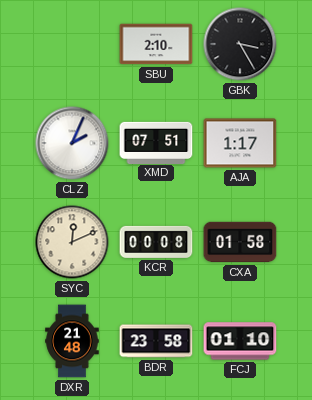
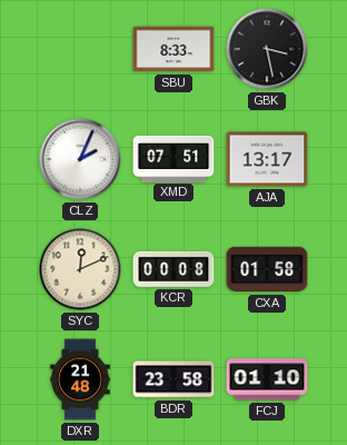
SBU: 2:10 -> 8:33 (173, 49)
GBK: 3:25 -> 3:28 (267, 49)
AJA: 1:17 -> 13:17 (267, 159)
